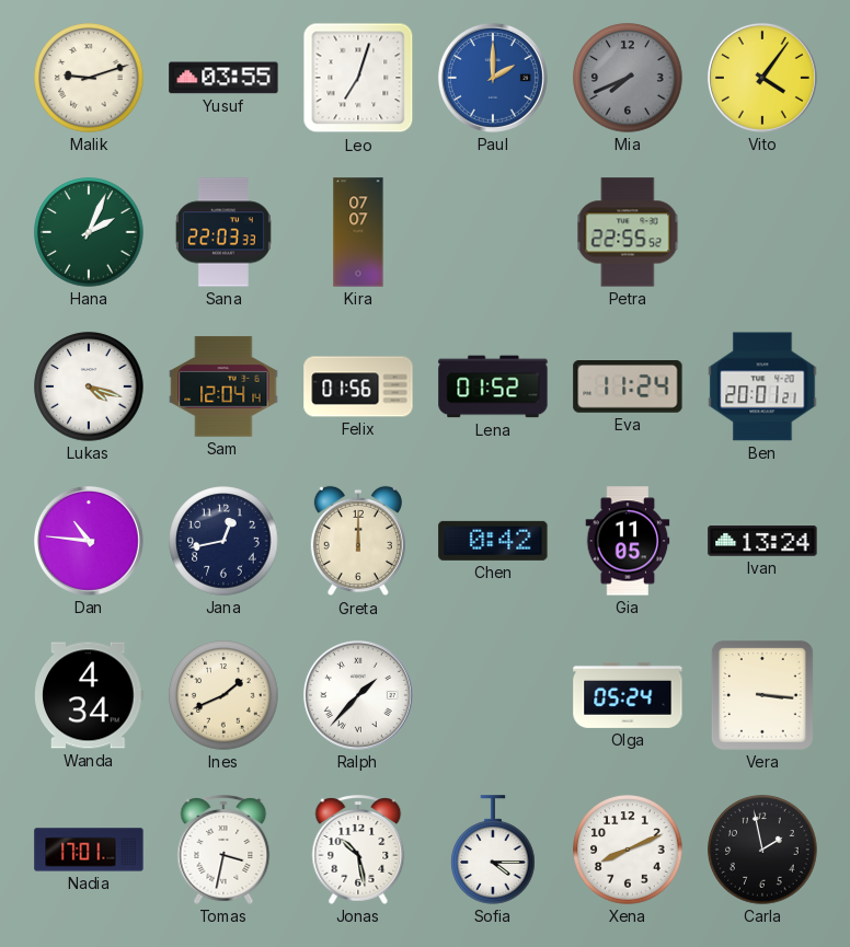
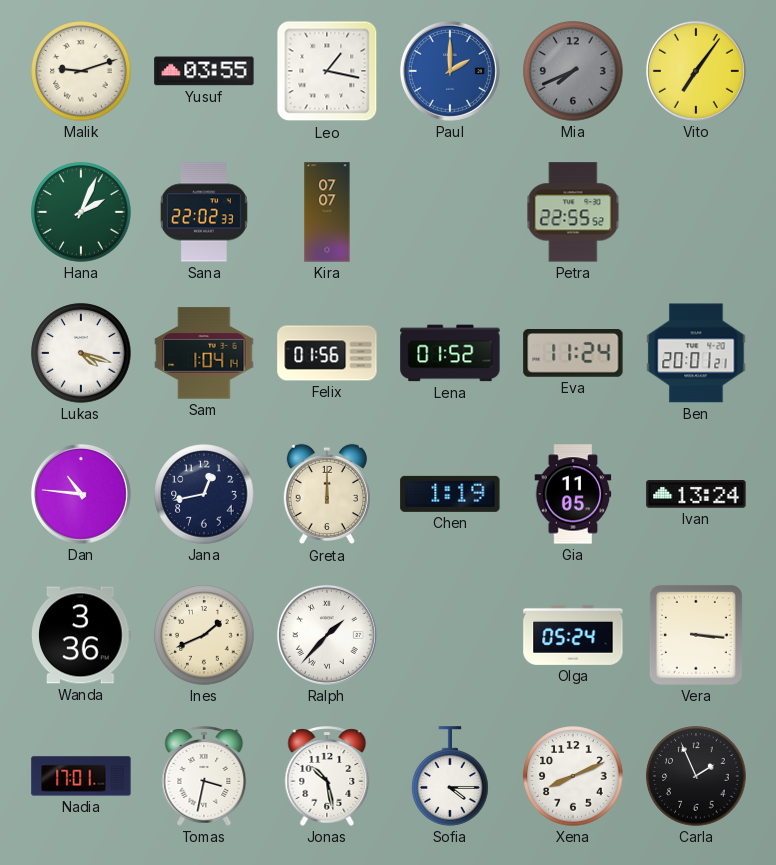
Leo: 7:03 -> 1:17 (327, 71)
Vito: 4:06 -> 7:06 (696, 71)
Sana: 22:03 -> 22:02 (204, 212)
Sam: 12:04 -> 1:04 (204, 353)
Chen: 0:42 -> 1:19 (450, 494)
Wanda: 4:34 -> 3:36 (81, 635)
Carla: 1:58 -> 1:56 (696, 776)
